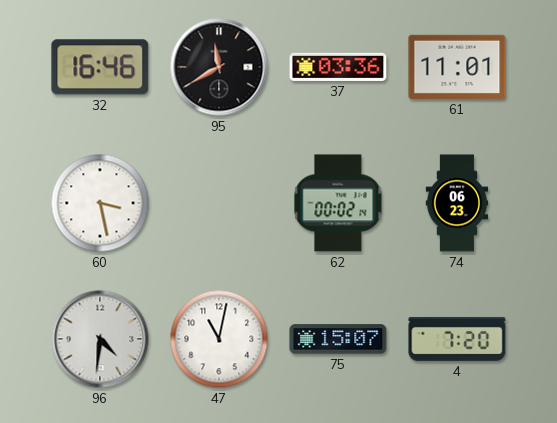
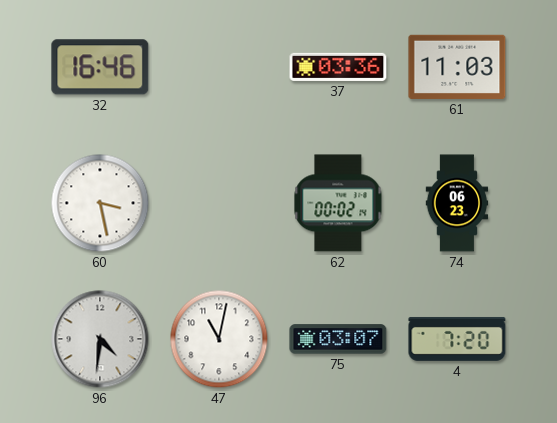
95: 11:40 -> none (219, 67)
61: 11:01 -> 11:03 (457, 67)
75: 15:07 -> 03:07 (338, 339)
